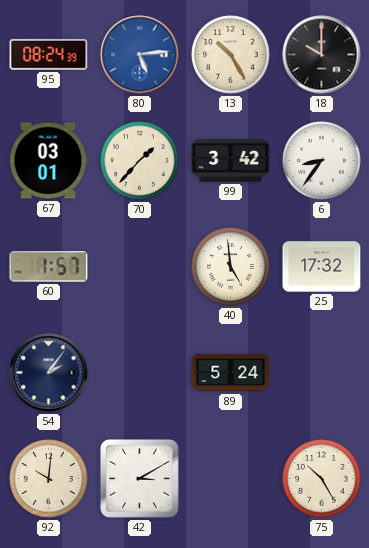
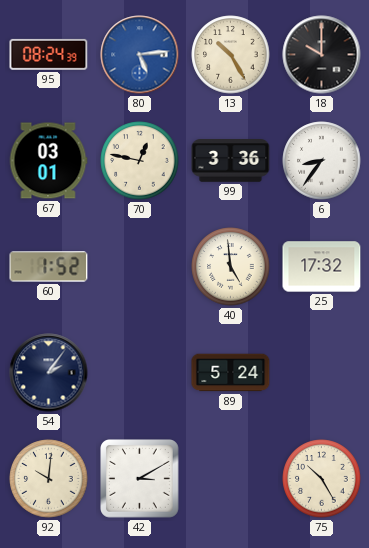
70: 1:37 -> 12:47 (140, 161)
99: 3:42 -> 3:36 (231, 161)
60: 1:57 -> 1:52 (49, 267)
